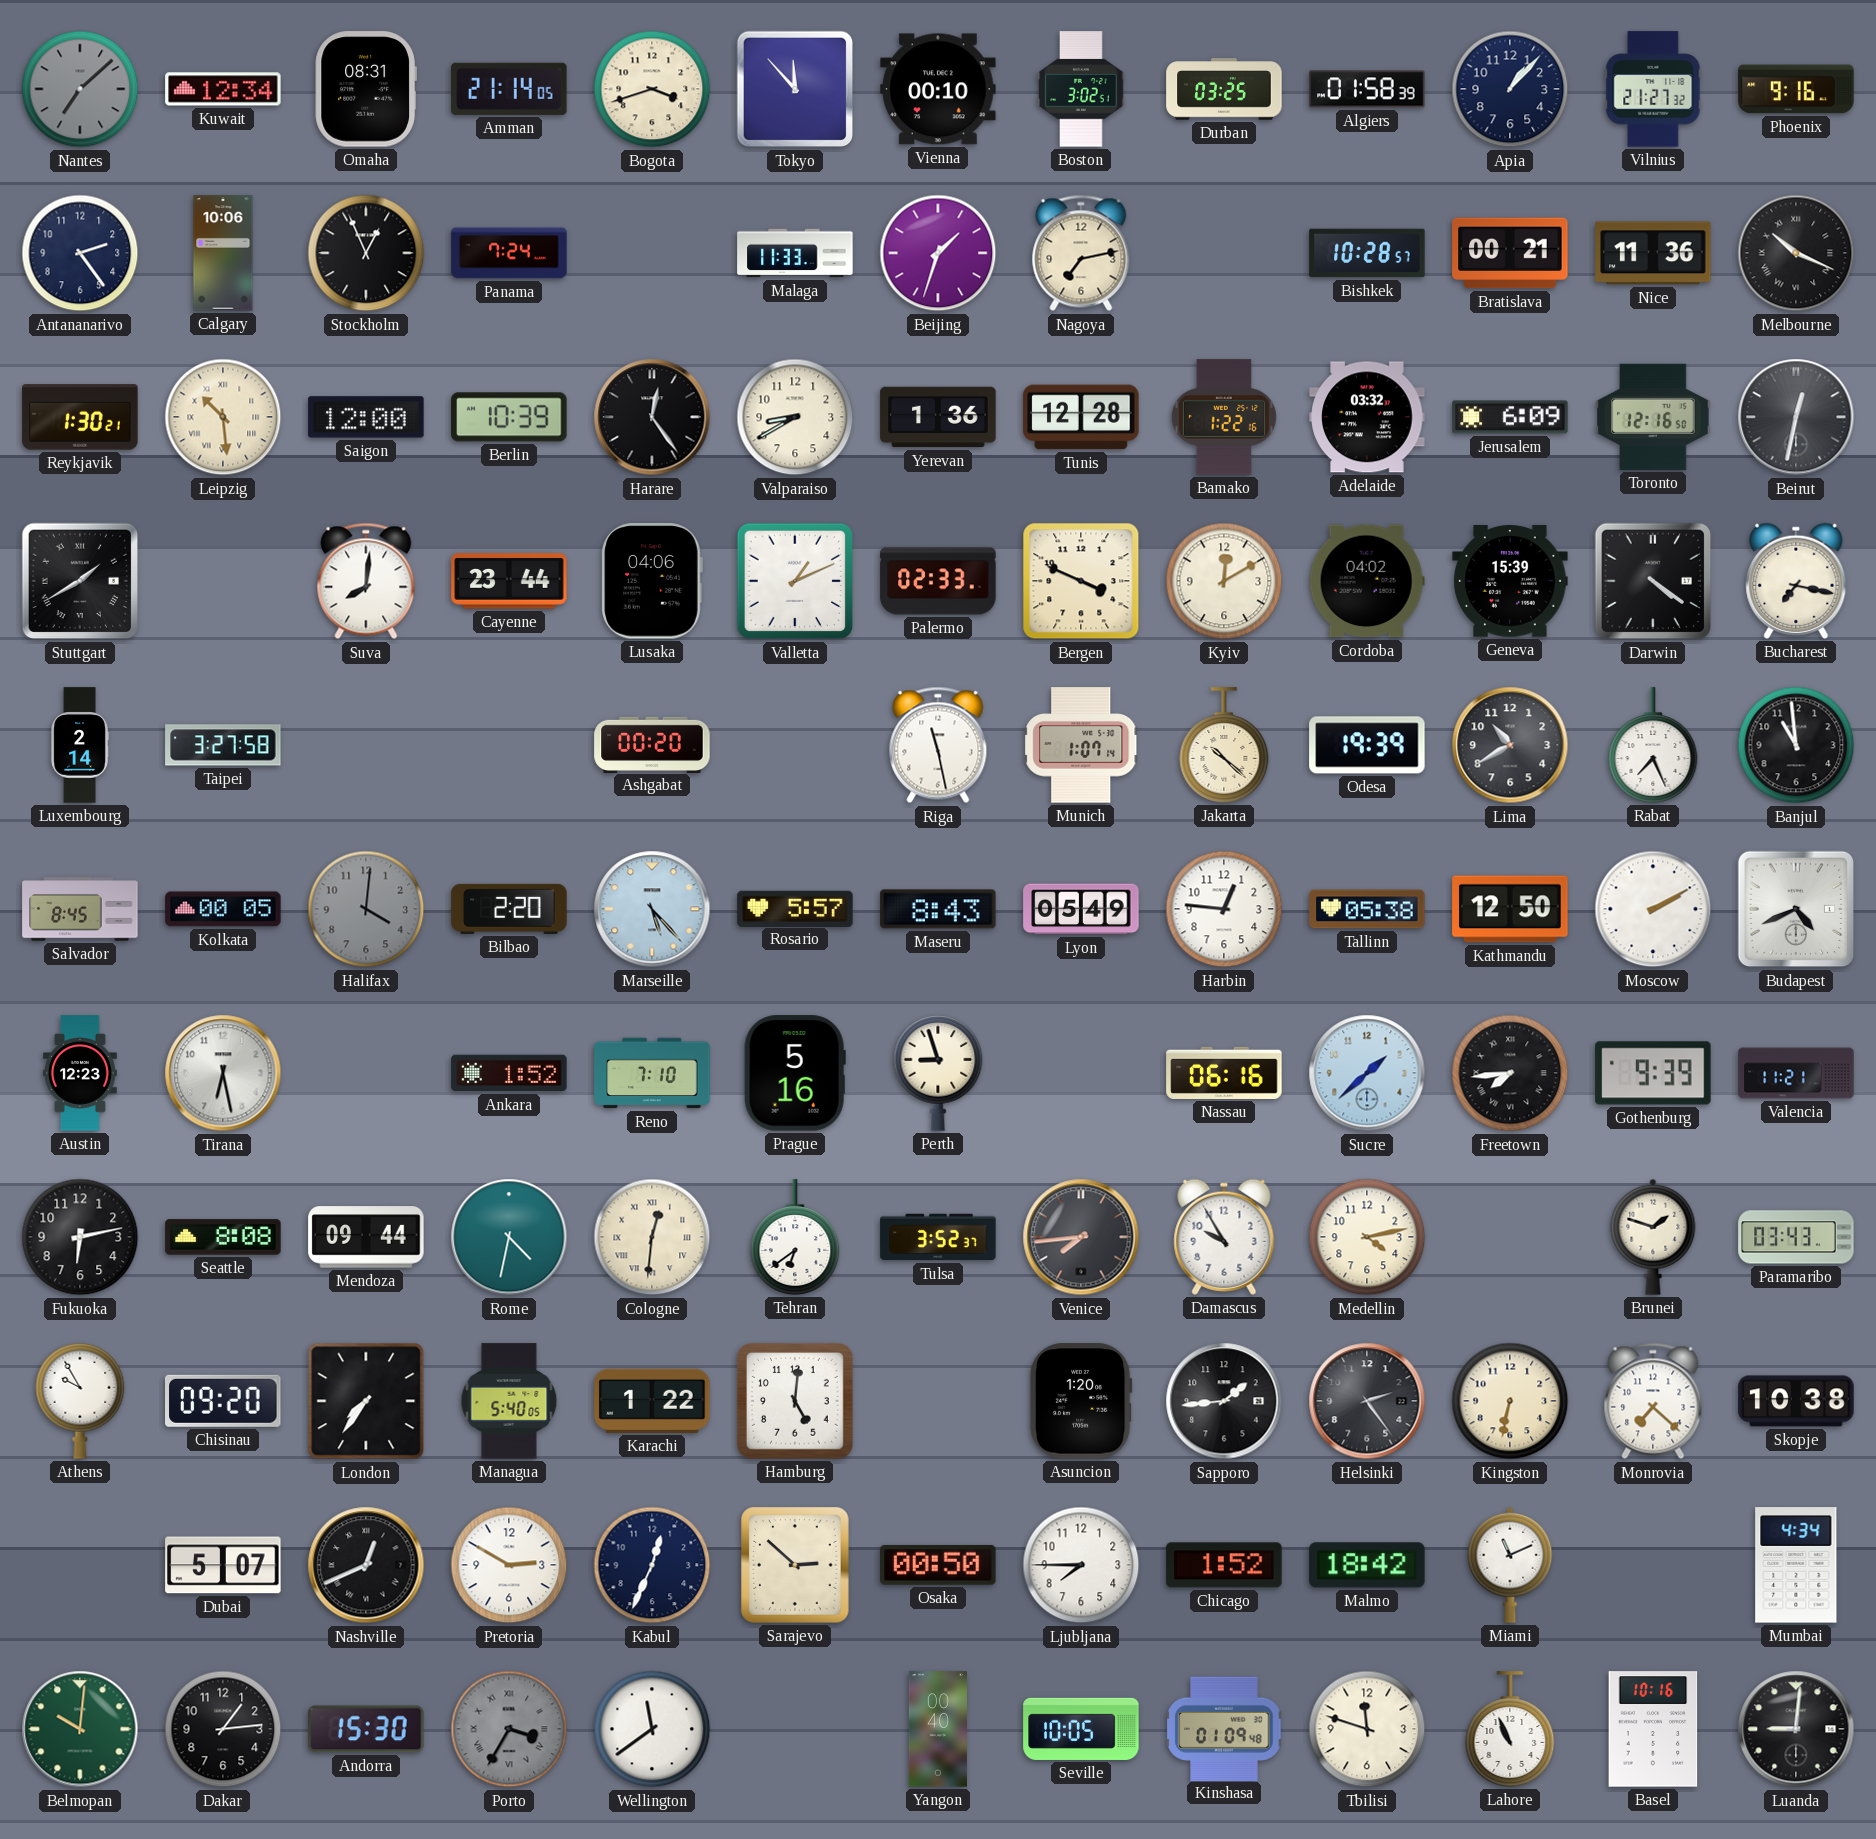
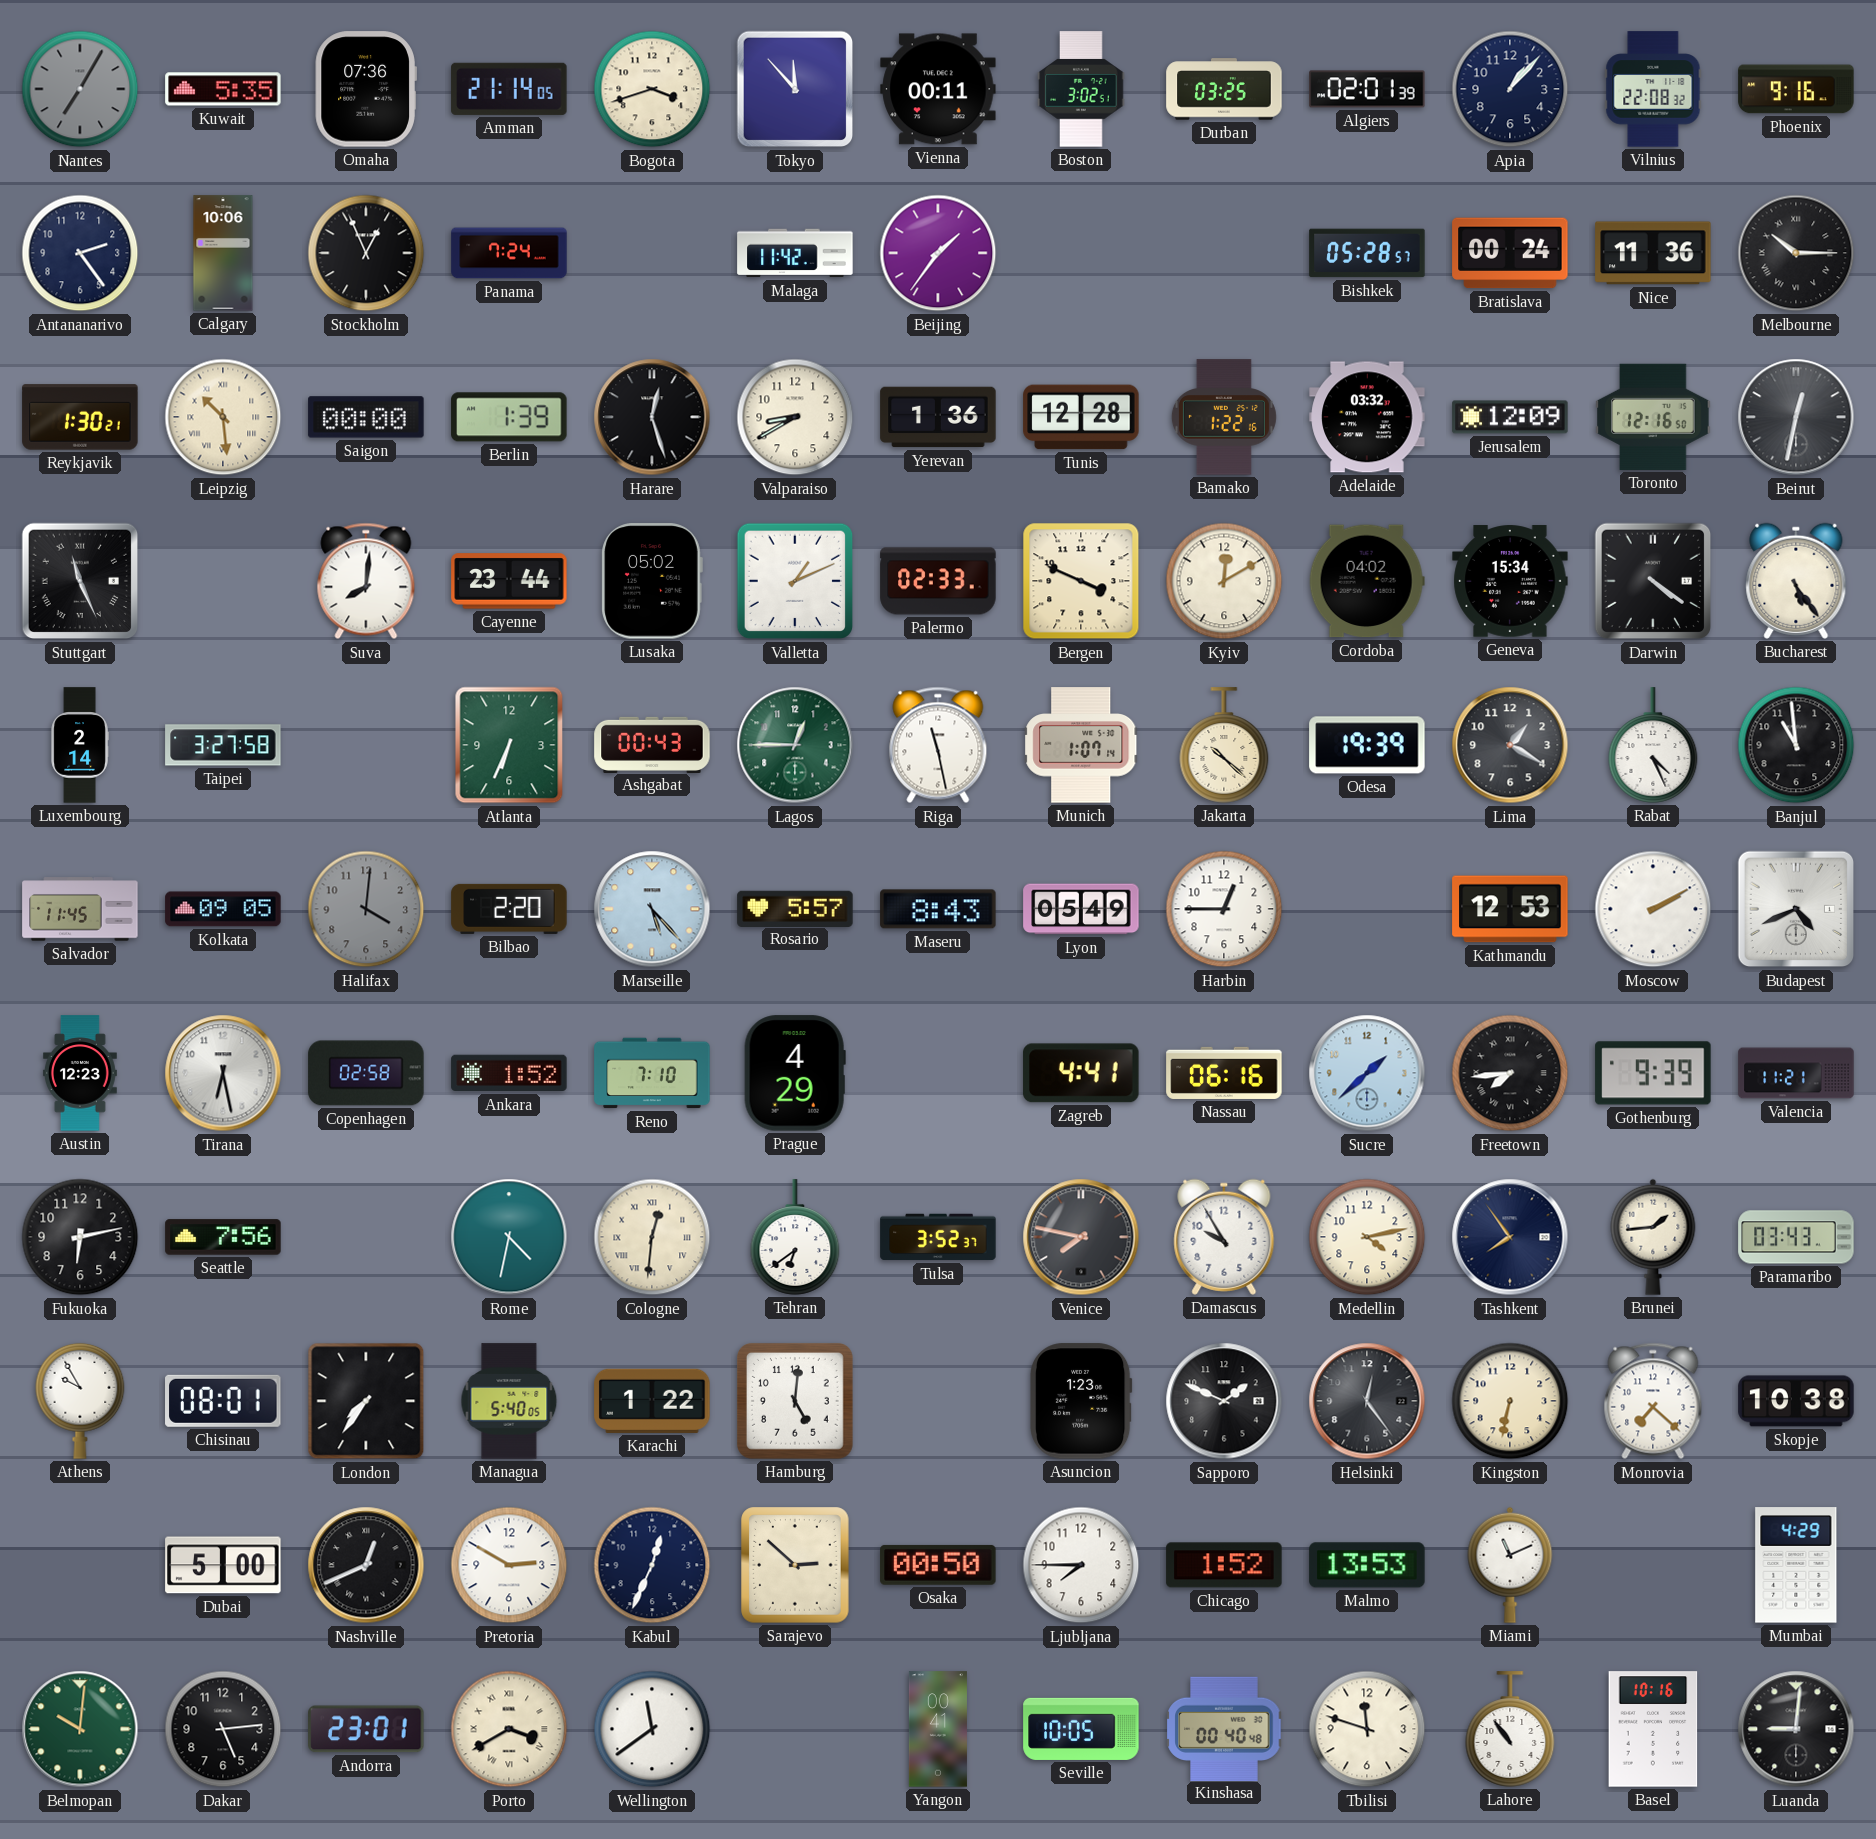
Nantes: 7:08 -> 7:05 (80, 89)
Kuwait: 12:34 -> 5:35 (223, 89)
Omaha: 08:31 -> 07:36 (366, 89)
Vienna: 00:10 -> 00:11 (938, 89)
Algiers: 01:58 -> 02:01 (1367, 89)
Vilnius: 21:27 -> 22:08 (1653, 89)
Malaga: 11:33 -> 11:42 (795, 253)
Beijing: 1:33 -> 1:36 (938, 253)
Nagoya: 7:13 -> none (1081, 253)
Bishkek: 10:28 -> 05:28 (1367, 253)
Bratislava: 00:21 -> 00:24 (1510, 253)
Melbourne: 10:19 -> 10:15 (1796, 253)
Saigon: 12:00 -> 00:00 (366, 417)
Berlin: 10:39 -> 1:39 (509, 417)
Harare: 12:24 -> 12:27 (652, 417)
Jerusalem: 6:09 -> 12:09 (1510, 417)
Stuttgart: 1:40 -> 11:26 (80, 581)
Lusaka: 04:06 -> 05:02 (652, 581)
Geneva: 15:39 -> 15:34 (1510, 581)
Bucharest: 7:17 -> 5:24 (1796, 581)
Atlanta: none -> 6:34 (509, 745)
Ashgabat: 00:20 -> 00:43 (652, 744)
Lagos: none -> 12:45 (795, 745)
Lima: 10:40 -> 1:20 (1510, 745)
Rabat: 7:26 -> 4:26 (1653, 745)
Salvador: 8:45 -> 11:45 (80, 909)
Kolkata: 00:05 -> 09:05 (223, 909)
Harbin: 12:46 -> 12:45 (1224, 909)
Tallinn: 05:38 -> none (1367, 909)
Kathmandu: 12:50 -> 12:53 (1510, 909)
Copenhagen: none -> 02:58 (366, 1073)
Prague: 5:16 -> 4:29 (795, 1073)
Perth: 8:57 -> none (938, 1073)
Zagreb: none -> 4:41 (1081, 1073)
Seattle: 8:08 -> 7:56 (223, 1237)
Mendoza: 09:44 -> none (366, 1237)
Venice: 7:44 -> 7:47 (1081, 1237)
Tashkent: none -> 7:54 (1510, 1237)
Brunei: 1:48 -> 1:44 (1653, 1237)
Chisinau: 09:20 -> 08:01 (223, 1401)
Asuncion: 1:20 -> 1:23 (1081, 1401)
Sapporo: 1:44 -> 1:49 (1224, 1401)
Helsinki: 2:24 -> 12:24 (1367, 1401)
Dubai: 5:07 -> 5:00 (223, 1565)
Malmo: 18:42 -> 13:53 (1367, 1565)
Mumbai: 4:34 -> 4:29 (1796, 1565)
Dakar: 1:14 -> 5:14 (223, 1729)
Andorra: 15:30 -> 23:01 (366, 1729)
Porto: 3:35 -> 3:40 (509, 1729)
Porto dial: grey -> cream (509, 1729)
Yangon: 00:40 -> 00:41 (938, 1729)
Kinshasa: 01:09 -> 00:40 (1224, 1728)
Lahore: 10:56 -> 10:54 (1510, 1729)
